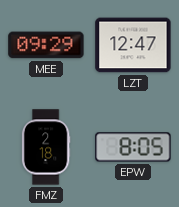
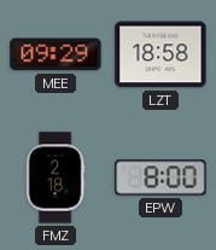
LZT: 12:47 -> 18:58 (160, 54)
EPW: 8:05 -> 8:00 (160, 178)
